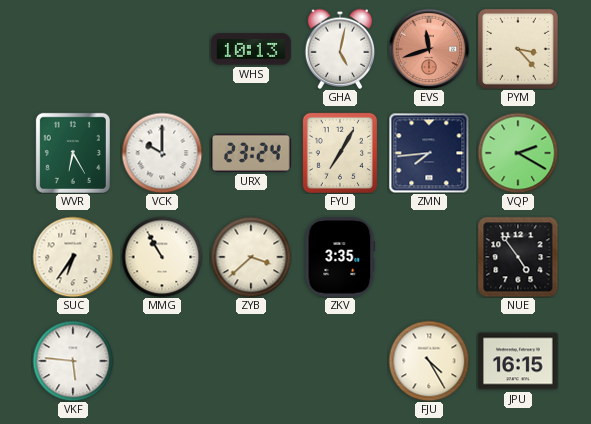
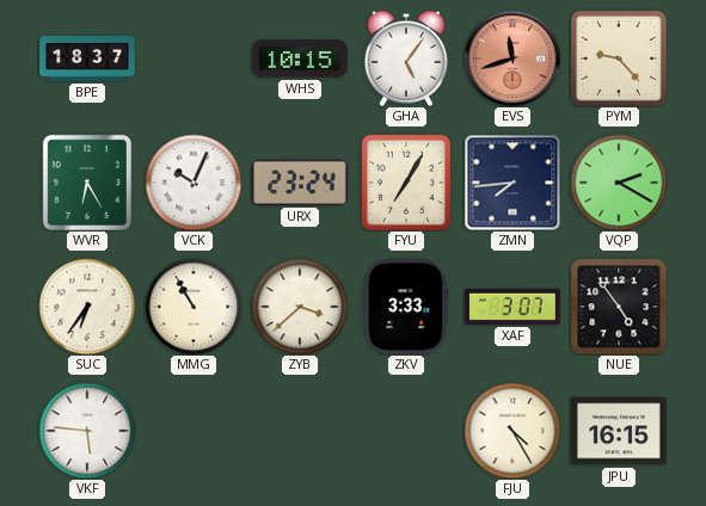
BPE: none -> 18:37 (87, 58)
WHS: 10:13 -> 10:15 (300, 58)
GHA: 5:02 -> 5:06 (406, 58)
PYM: 3:23 -> 9:23 (619, 58)
VCK: 10:00 -> 10:04 (194, 183)
ZKV: 3:35 -> 3:33 (406, 307)
XAF: none -> 3:07 (512, 307)
